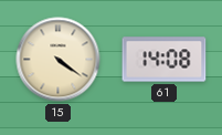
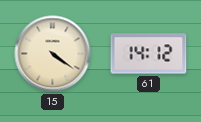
61: 14:08 -> 14:12 (149, 54)
